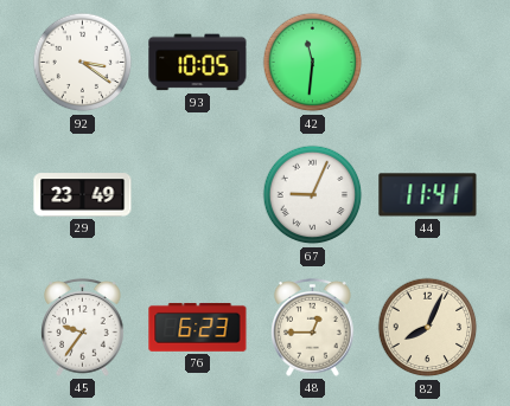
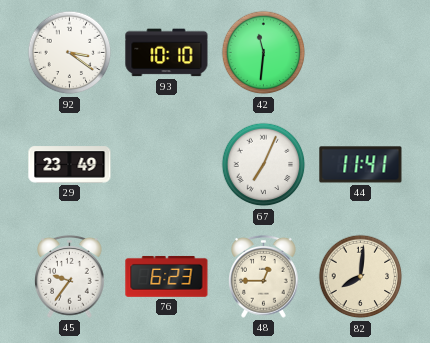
93: 10:05 -> 10:10 (167, 53)
67: 9:04 -> 7:04 (264, 165)
82: 8:04 -> 8:01 (361, 277)
